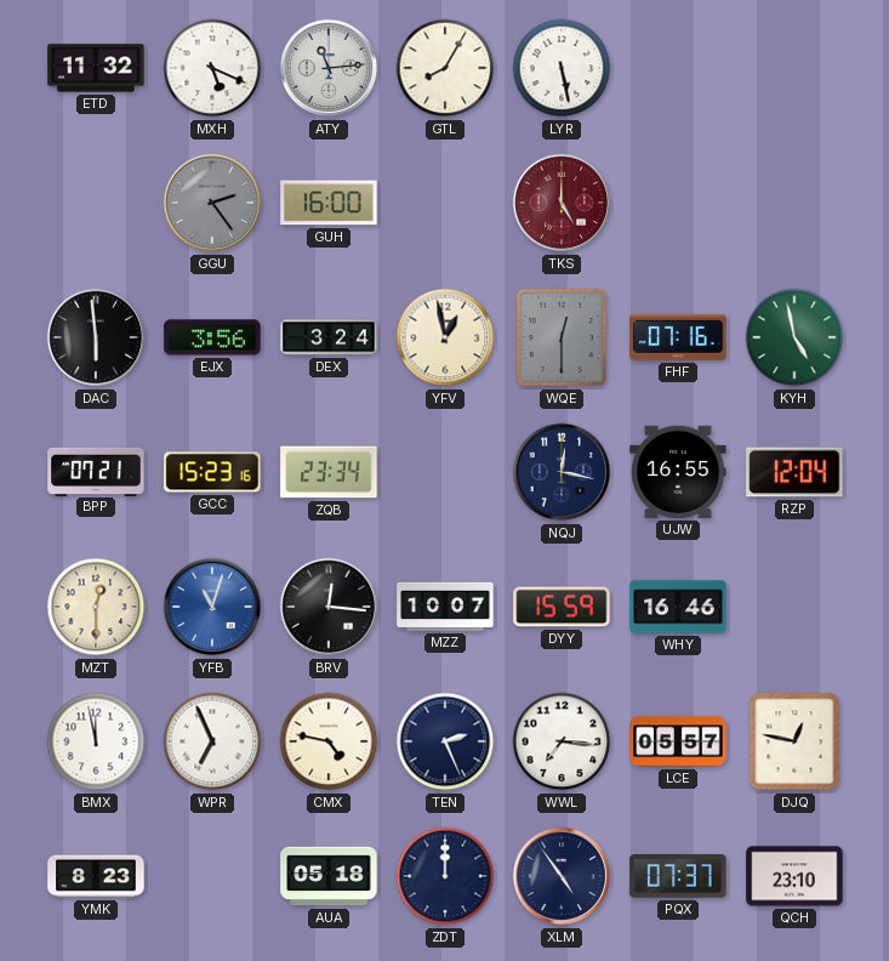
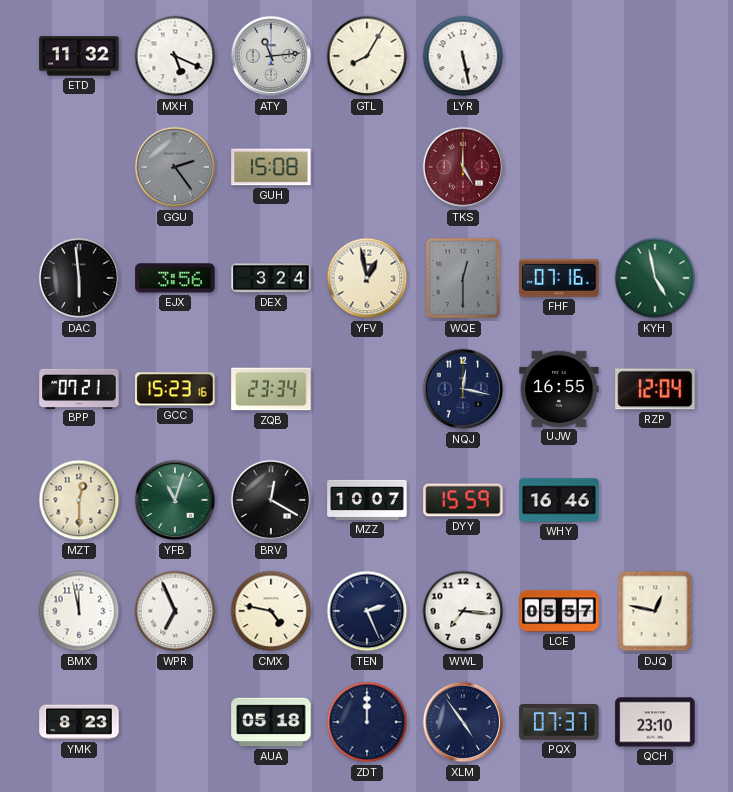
GUH: 16:00 -> 15:08 (271, 167)
YFB dial: blue -> green (175, 500)
BRV: 12:16 -> 12:20 (271, 500)
